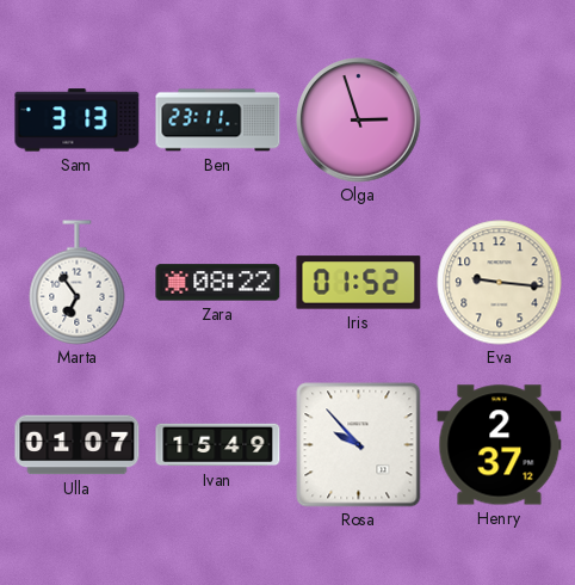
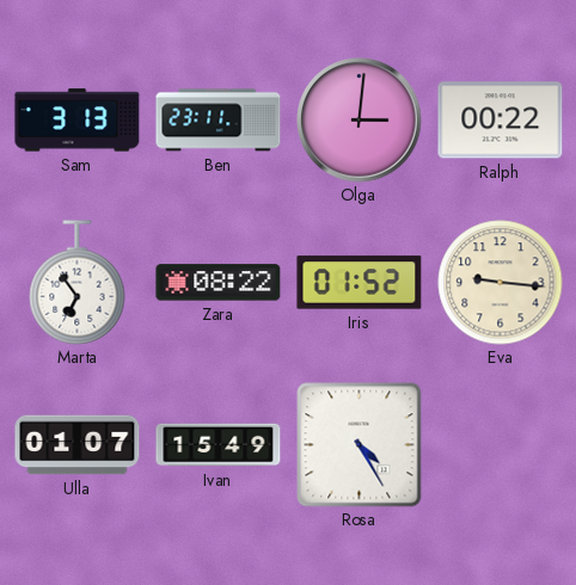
Olga: 2:57 -> 3:01 (360, 121)
Ralph: none -> 00:22 (501, 121)
Rosa: 9:53 -> 4:25 (360, 445)
Henry: 2:37 -> none (500, 445)
